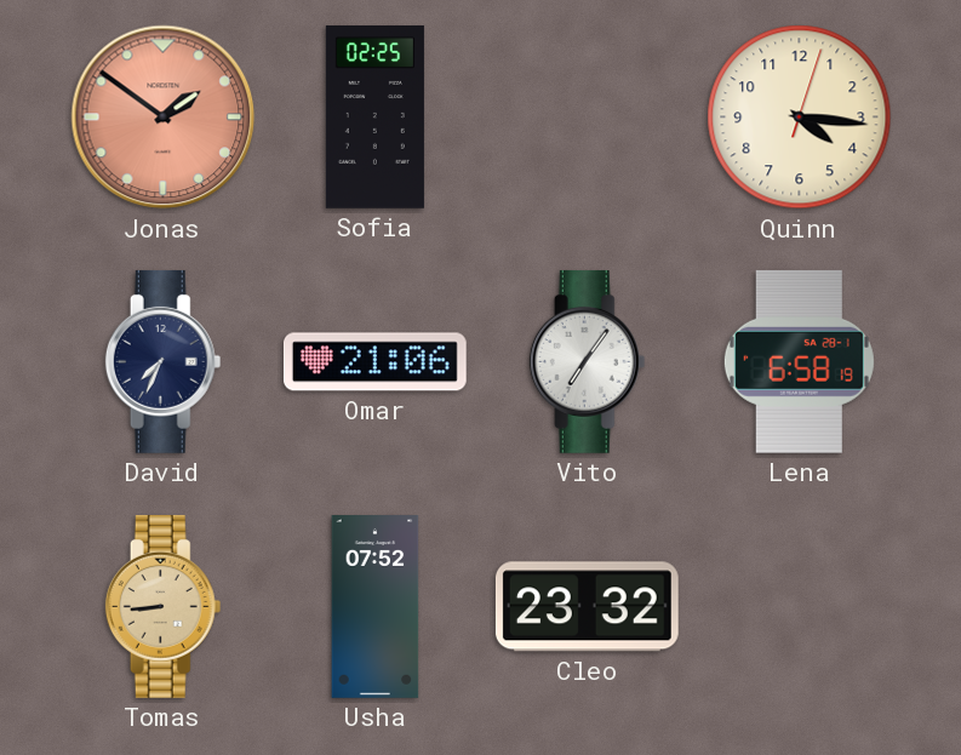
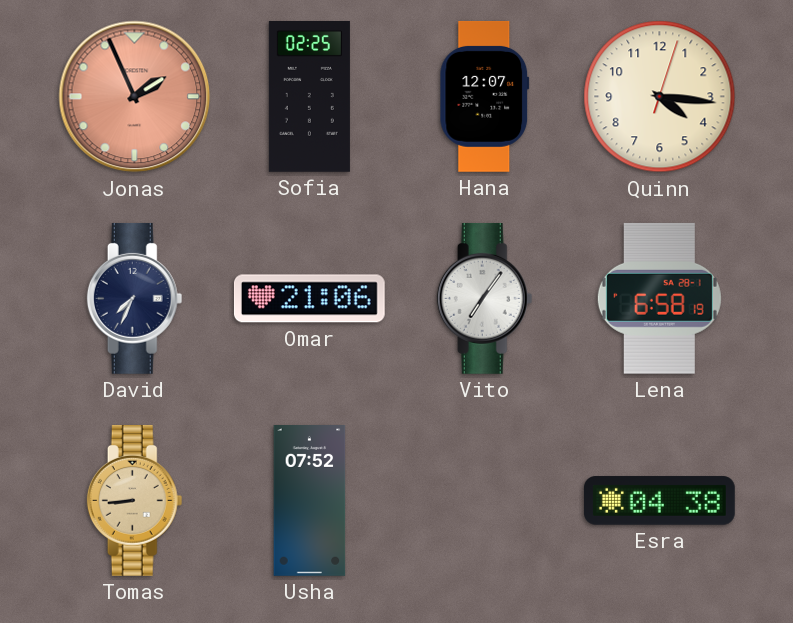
Jonas: 1:51 -> 1:56 (135, 97)
Hana: none -> 12:07 (485, 97)
Cleo: 23:32 -> none (587, 607)
Esra: none -> 04:38 (659, 501)
